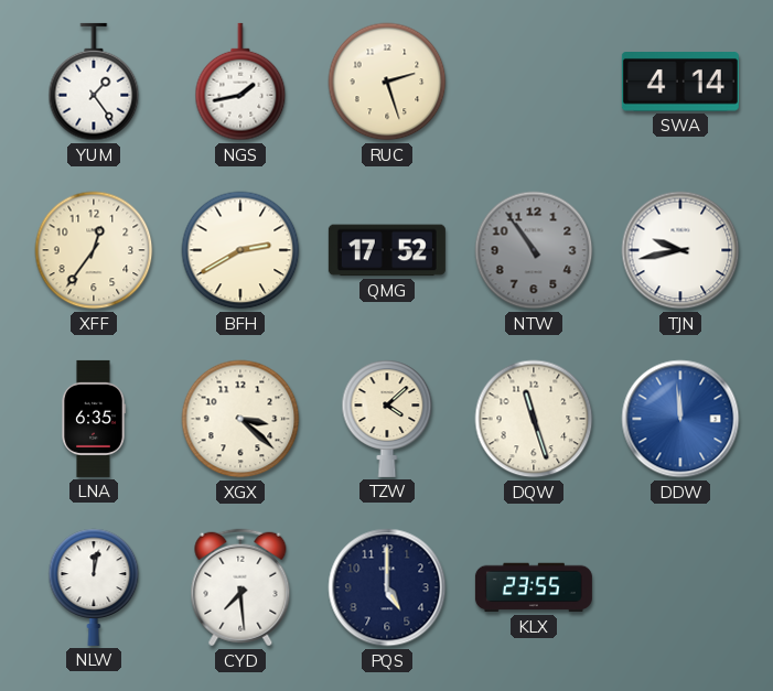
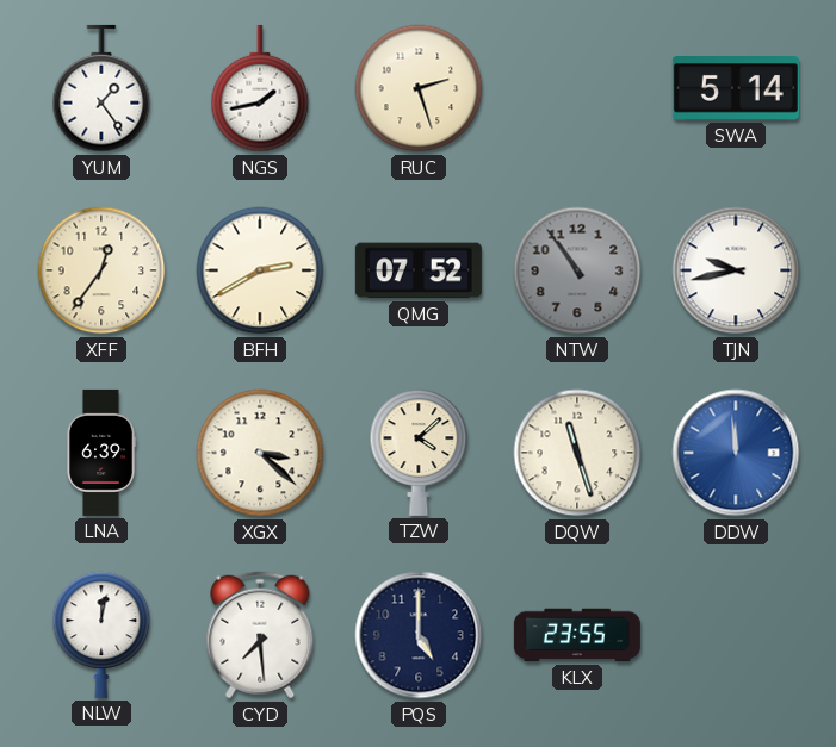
SWA: 4:14 -> 5:14 (736, 88)
QMG: 17:52 -> 07:52 (419, 270)
LNA: 6:35 -> 6:39 (101, 453)
